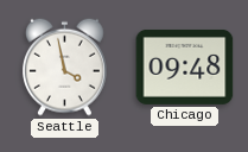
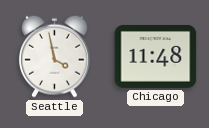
Chicago: 09:48 -> 11:48 (156, 56)
